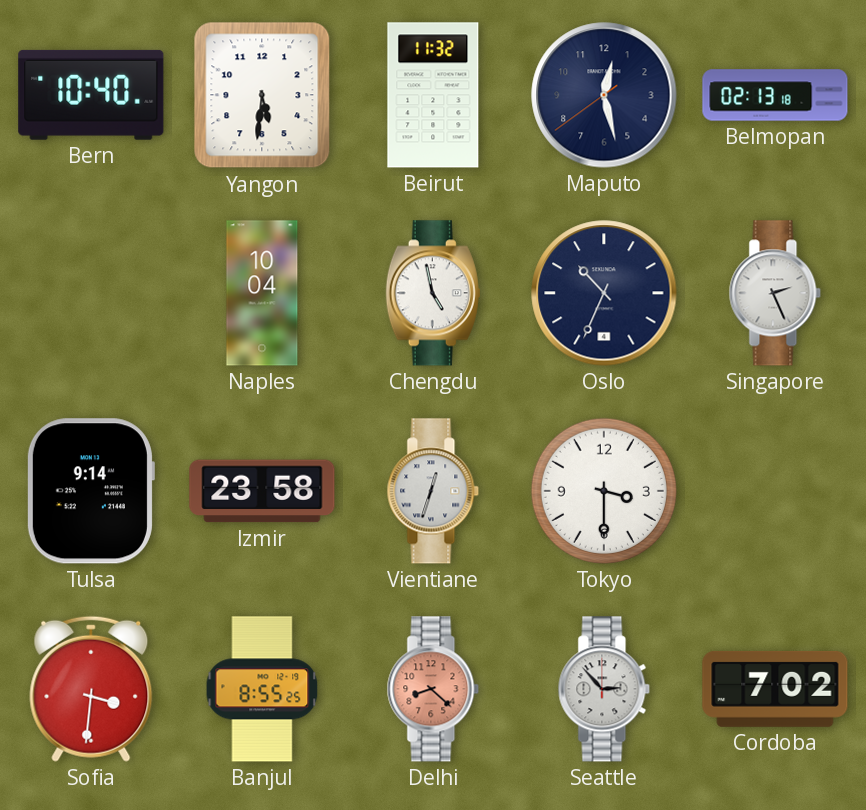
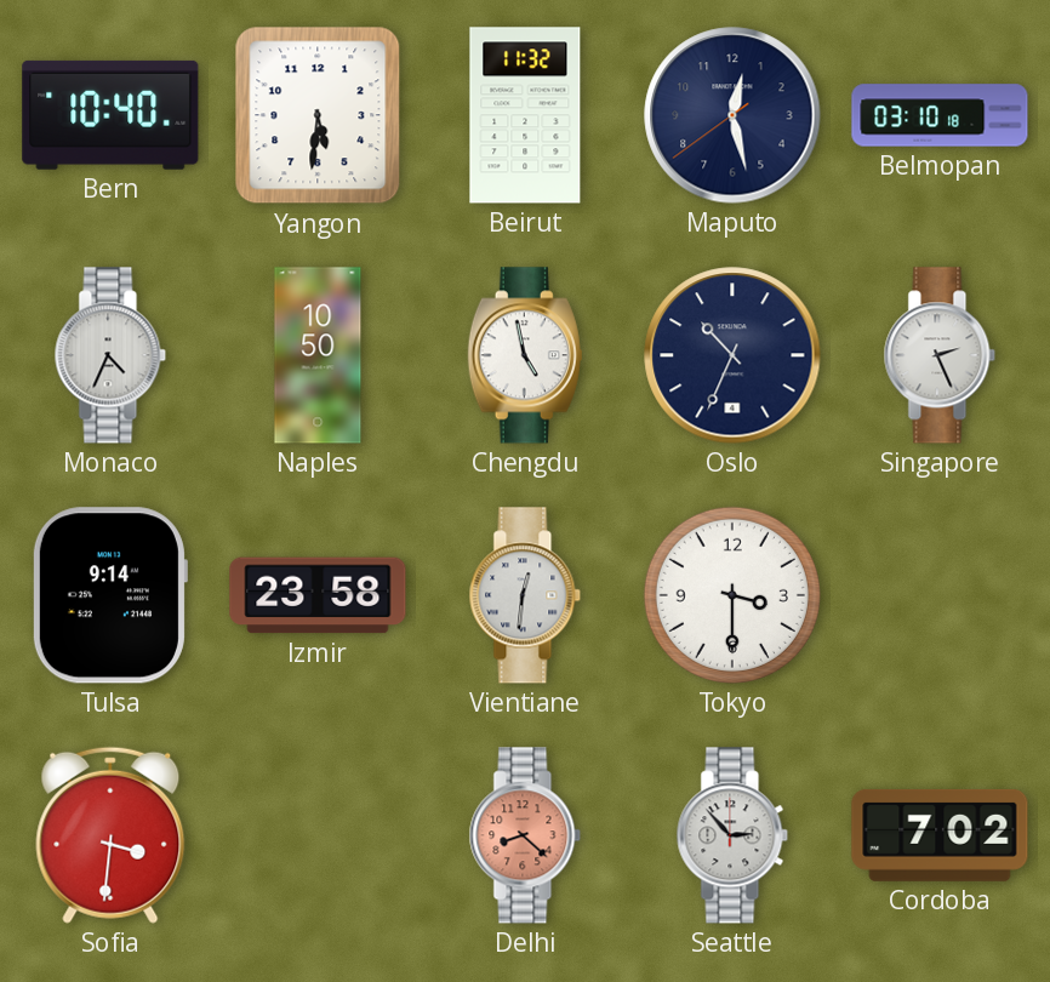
Belmopan: 02:13 -> 03:10 (940, 115)
Monaco: none -> 4:34 (110, 355)
Naples: 10:04 -> 10:50 (318, 355)
Vientiane: 12:33 -> 12:31 (525, 595)
Banjul: 8:55 -> none (262, 689)
